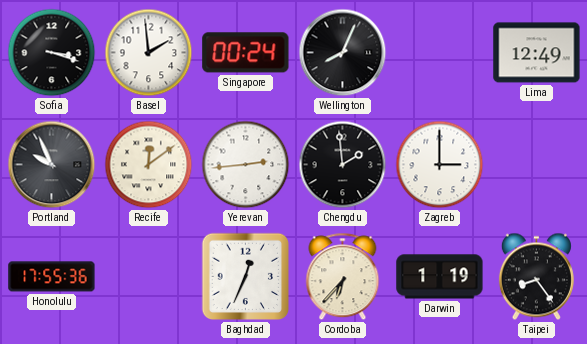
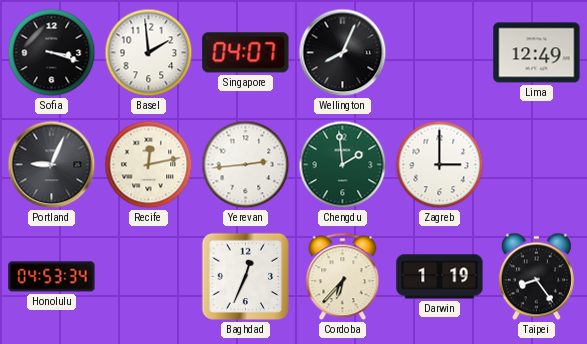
Singapore: 00:24 -> 04:07 (246, 53)
Portland: 9:56 -> 9:04 (52, 165)
Recife: 12:09 -> 12:13 (149, 165)
Chengdu dial: black -> green (343, 165)
Honolulu: 17:55 -> 04:53 (52, 277)
